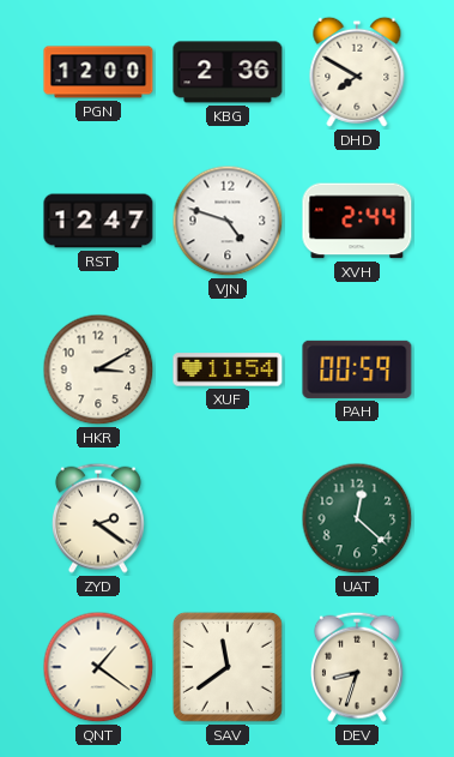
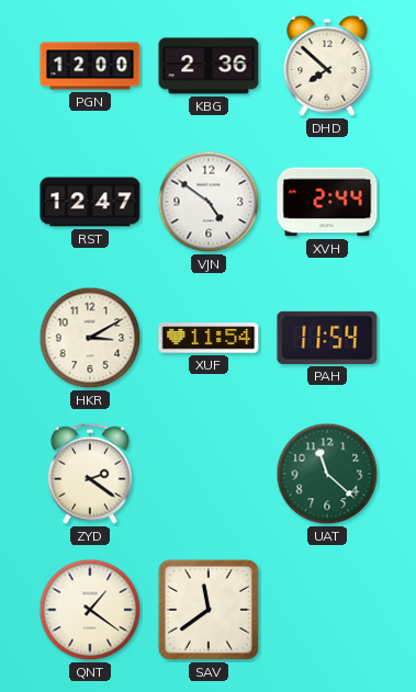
DHD: 7:50 -> 7:52 (327, 66)
VJN: 4:48 -> 4:51 (209, 202)
PAH: 00:59 -> 11:54 (327, 338)
UAT: 12:22 -> 11:22 (327, 474)
DEV: 8:33 -> none (357, 667)
